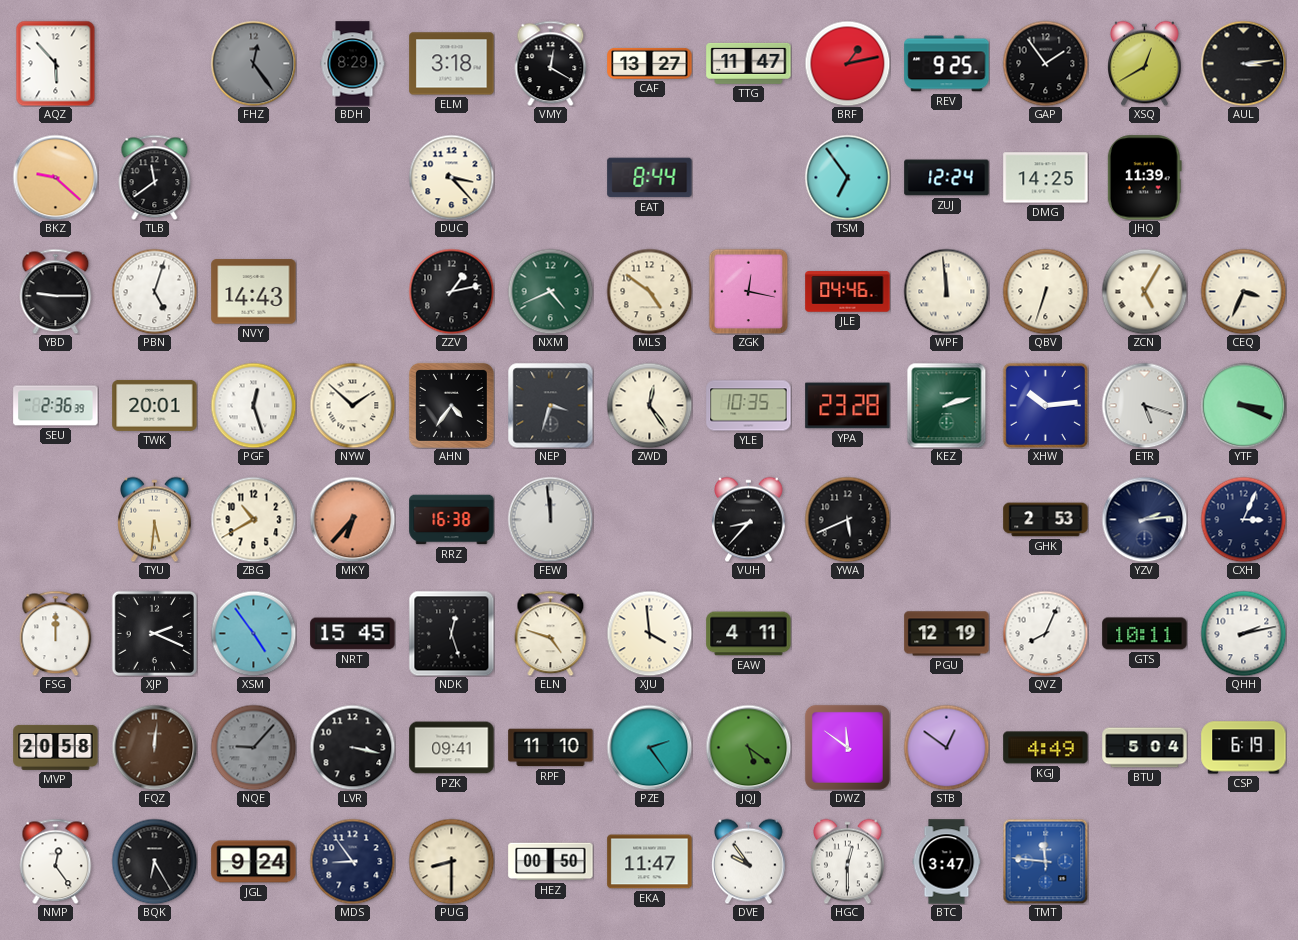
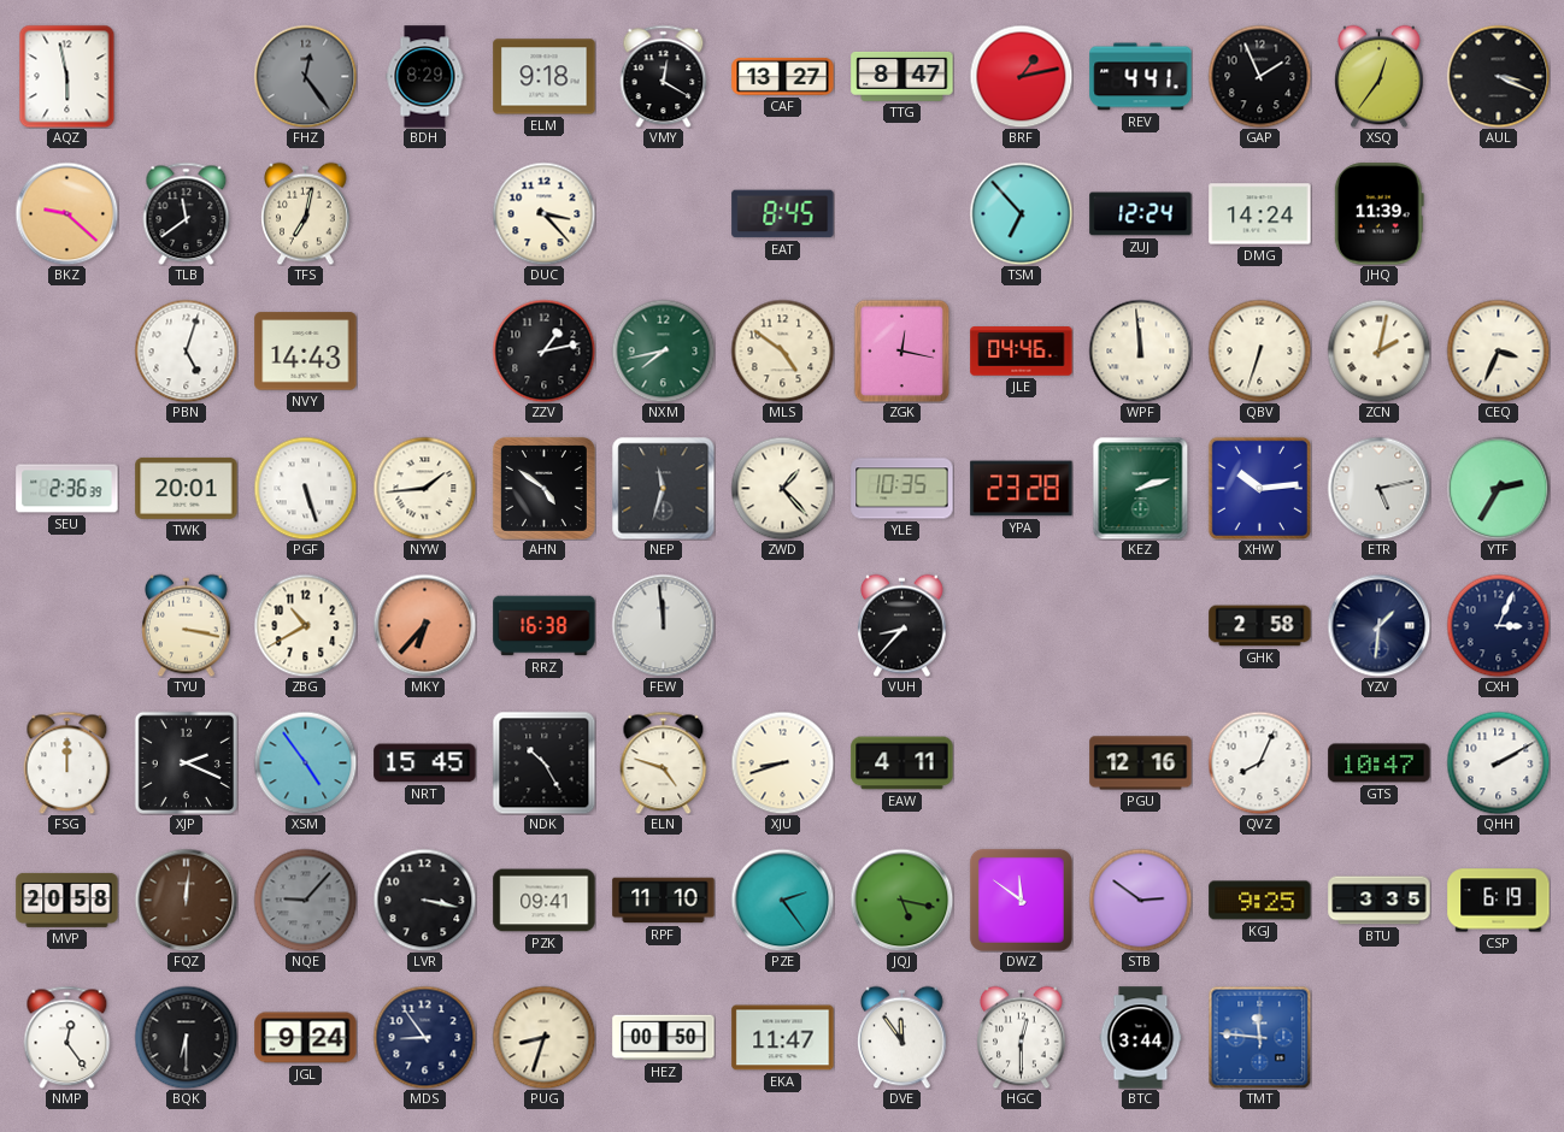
AQZ: 5:53 -> 5:58 (67, 76)
ELM: 3:18 -> 9:18 (545, 77)
TTG: 11:47 -> 8:47 (902, 76)
REV: 9:25 -> 4:41 (1141, 77)
GAP: 1:54 -> 1:56 (1259, 76)
XSQ: 12:40 -> 12:36 (1380, 76)
AUL: 3:14 -> 3:19 (1498, 76)
TFS: none -> 7:02 (306, 213)
EAT: 8:44 -> 8:45 (783, 214)
TSM: 6:54 -> 6:53 (1021, 213)
DMG: 14:25 -> 14:24 (1260, 214)
YBD: 9:15 -> none (56, 291)
NXM: 4:41 -> 7:43 (663, 350)
ZCN: 5:05 -> 2:02 (1378, 350)
PGF: 12:27 -> 5:27 (305, 488)
NYW: 1:52 -> 1:44 (424, 488)
AHN: 4:36 -> 4:51 (543, 488)
NEP: 3:33 -> 11:33 (663, 488)
ZWD: 12:24 -> 1:23 (782, 488)
ETR: 5:18 -> 5:13 (1378, 488)
YTF: 3:19 -> 2:35 (1498, 488)
TYU: 5:31 -> 3:17 (187, 625)
YWA: 5:41 -> none (847, 519)
GHK: 2:53 -> 2:58 (1260, 626)
YZV: 2:14 -> 1:31 (1378, 625)
NDK: 12:27 -> 10:25 (543, 762)
XJU: 3:59 -> 8:42 (782, 762)
PGU: 12:19 -> 12:16 (1141, 763)
GTS: 10:11 -> 10:47 (1380, 763)
QHH: 2:13 -> 2:10 (1498, 762)
JQJ: 5:21 -> 5:17 (901, 900)
STB: 12:51 -> 2:51 (1140, 900)
KGJ: 4:49 -> 9:25 (1260, 901)
BTU: 5:04 -> 3:35 (1380, 901)
BQK: 6:25 -> 6:30 (186, 1037)
PUG: 8:30 -> 8:33 (543, 1037)
DVE: 9:54 -> 11:54 (902, 1037)
BTC: 3:47 -> 3:44 (1141, 1038)
